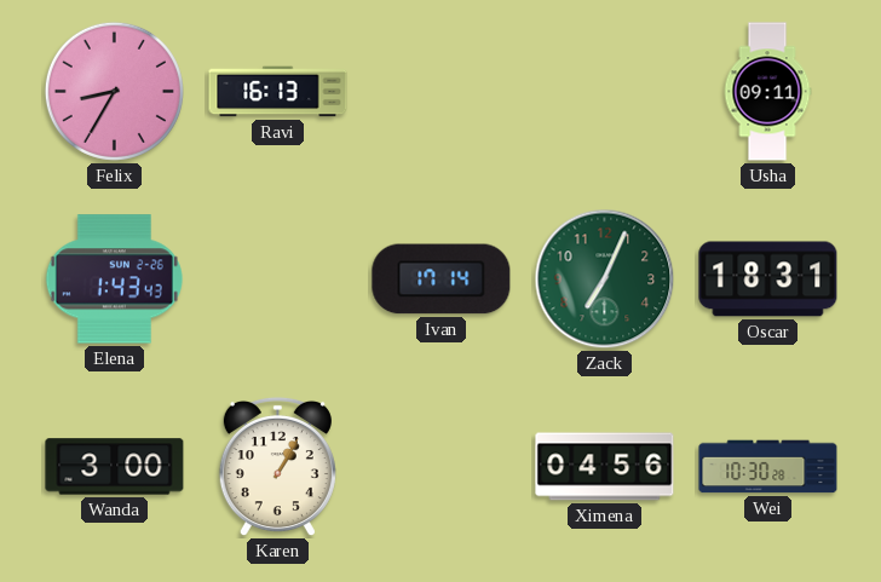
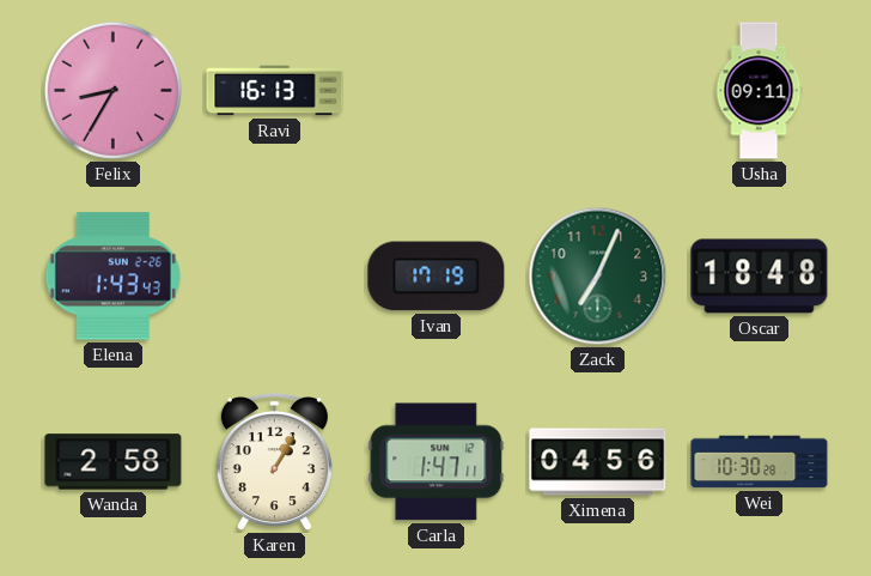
Ivan: 17:14 -> 17:19 (437, 277)
Oscar: 18:31 -> 18:48 (760, 277)
Wanda: 3:00 -> 2:58 (114, 462)
Carla: none -> 1:47 (437, 462)
